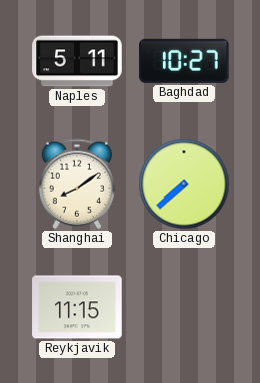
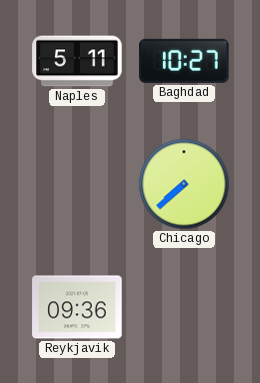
Shanghai: 8:09 -> none (77, 184)
Reykjavik: 11:15 -> 09:36 (77, 307)
